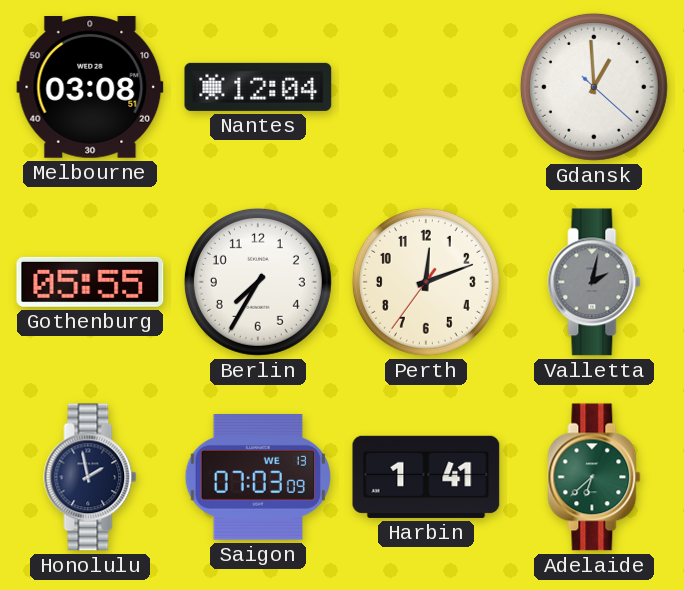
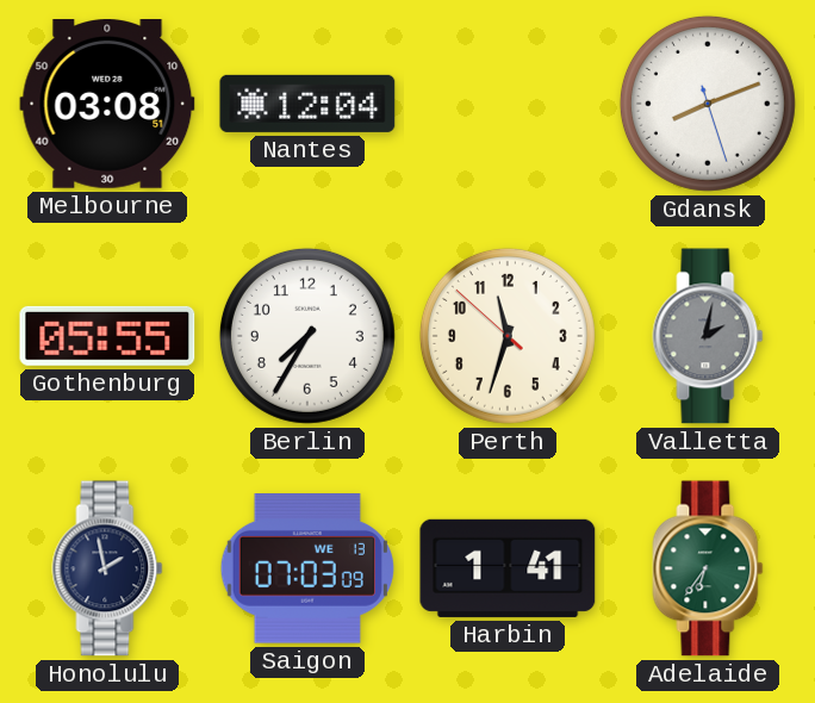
Gdansk: 12:59 -> 8:11 (708, 104)
Perth: 12:11 -> 11:32 (508, 336)
Adelaide: 6:38 -> 6:36 (708, 568)
